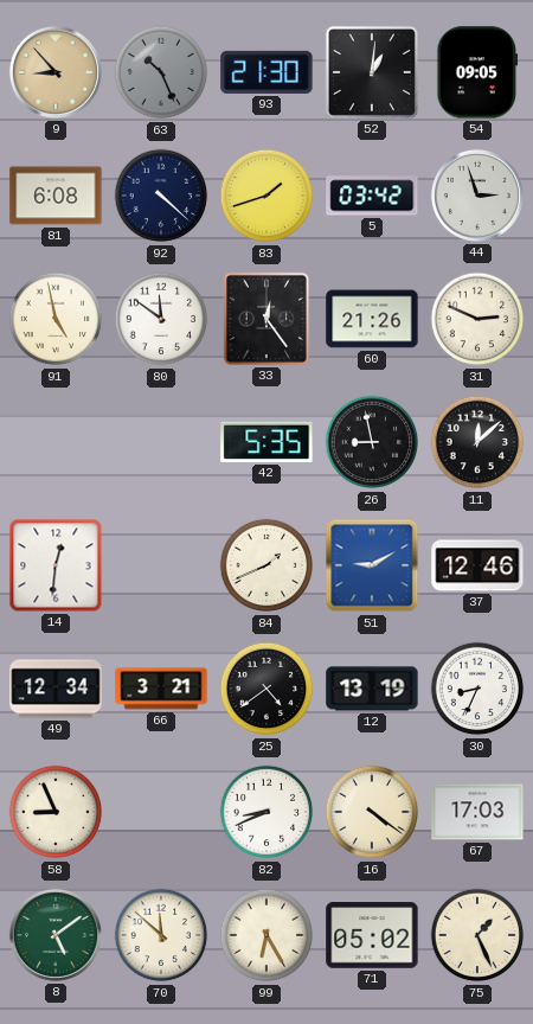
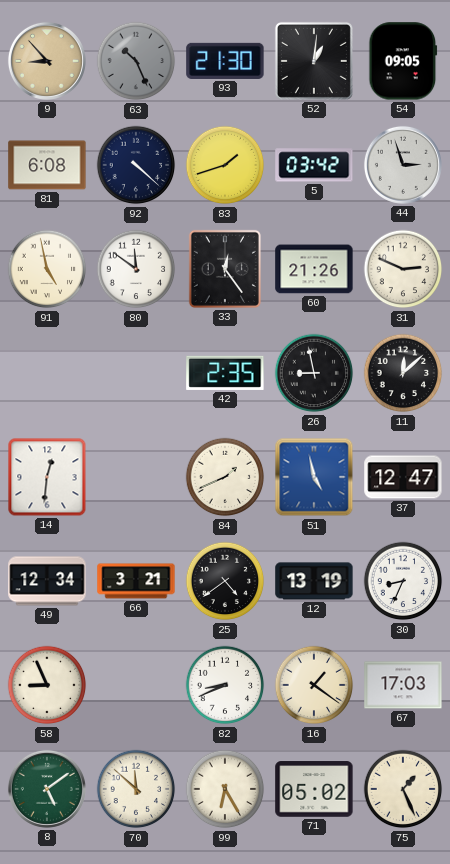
42: 5:35 -> 2:35 (225, 373)
51: 9:10 -> 4:58 (314, 477)
37: 12:46 -> 12:47 (403, 477)
16: 4:21 -> 1:21 (314, 685)
